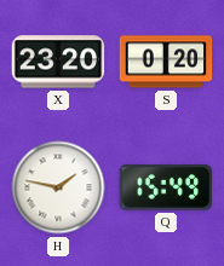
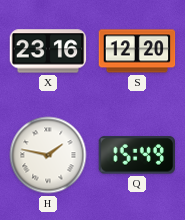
X: 23:20 -> 23:16 (48, 51)
S: 0:20 -> 12:20 (137, 51)
